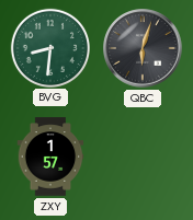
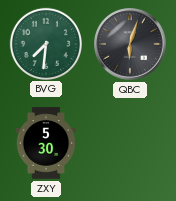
BVG: 8:31 -> 7:31 (45, 43)
ZXY: 1:57 -> 5:30 (46, 143)
